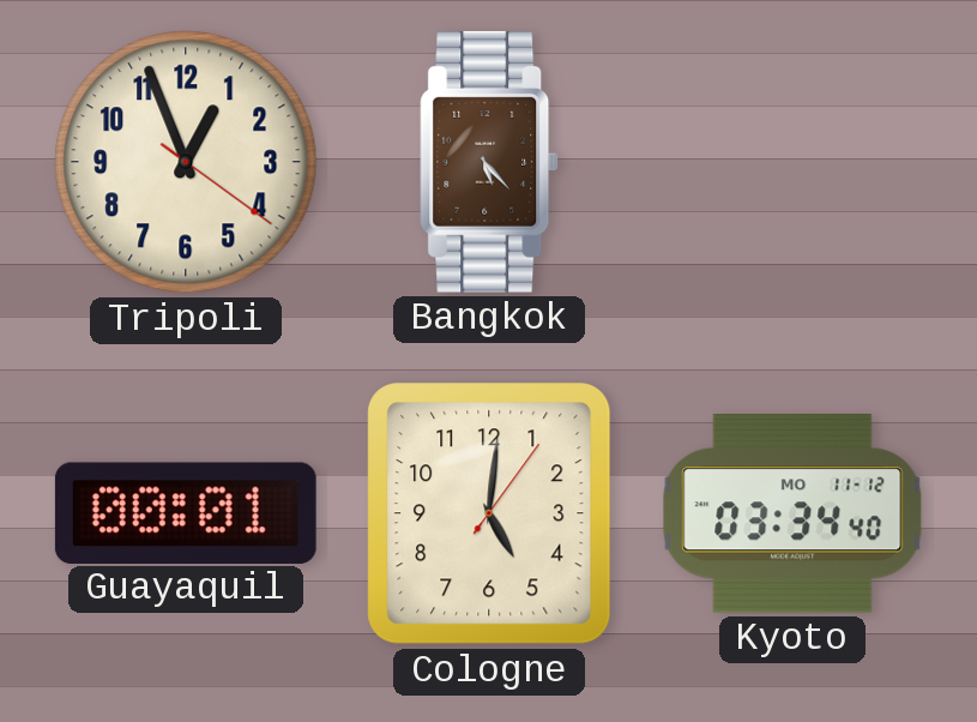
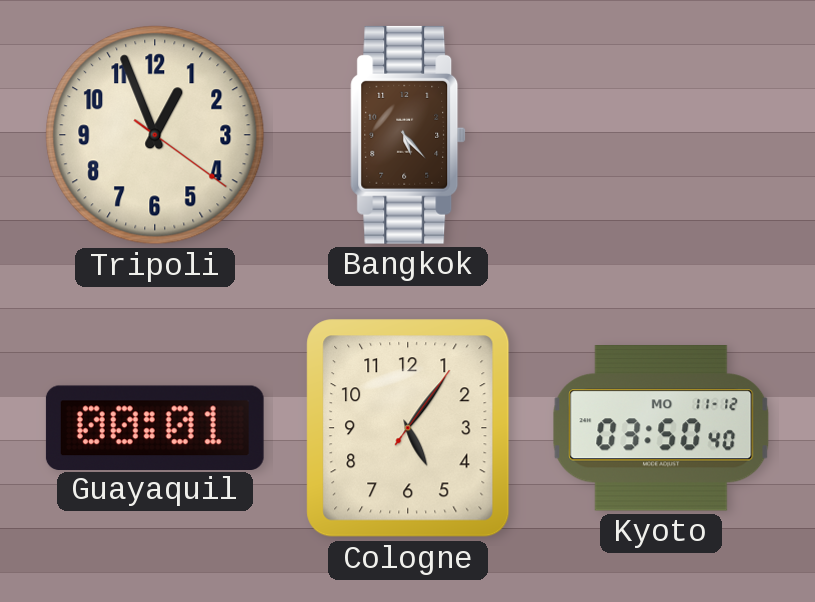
Cologne: 5:01 -> 5:06 (408, 428)
Kyoto: 03:34 -> 03:50 (661, 429)
